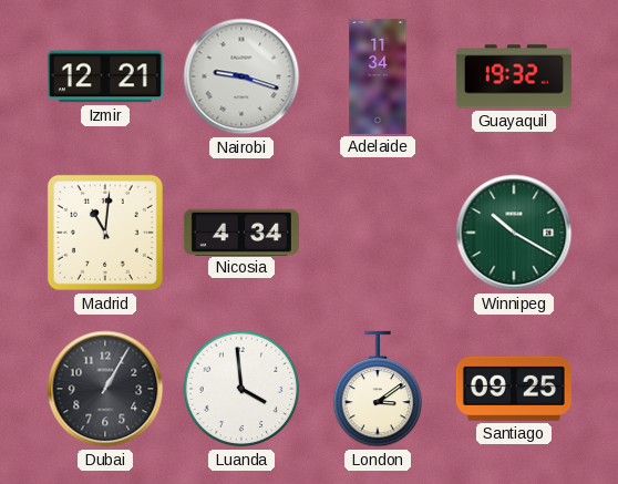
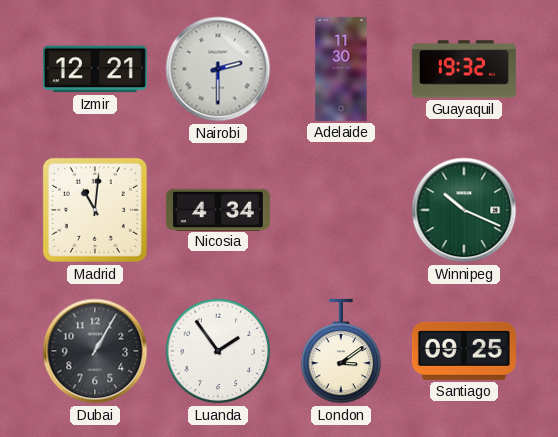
Nairobi: 9:18 -> 2:30 (218, 69)
Adelaide: 11:34 -> 11:30 (341, 69)
Winnipeg: 10:20 -> 10:19 (464, 210)
Luanda: 3:59 -> 1:54 (218, 351)
